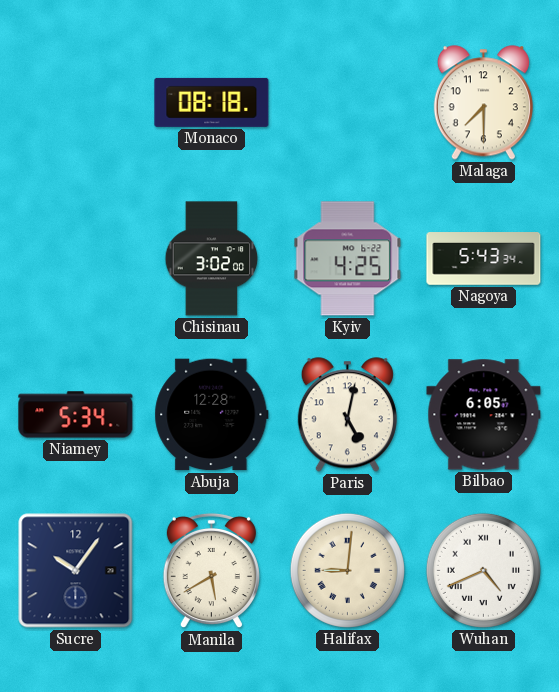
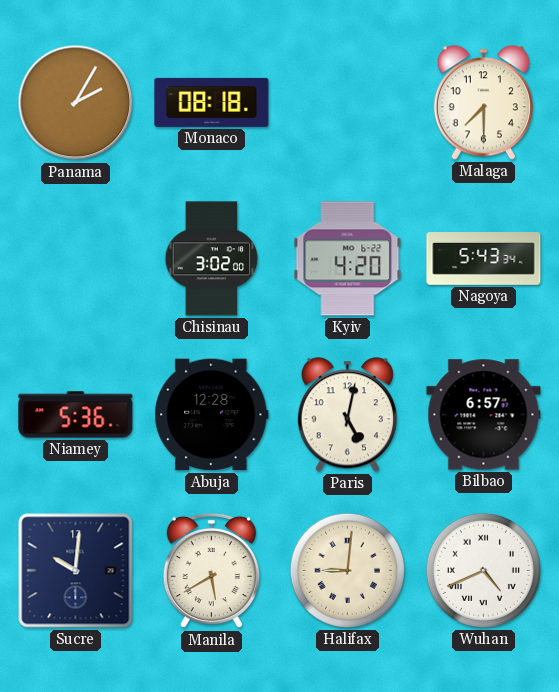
Panama: none -> 2:05 (76, 103)
Kyiv: 4:25 -> 4:20 (348, 259)
Niamey: 5:34 -> 5:36 (76, 415)
Bilbao: 6:05 -> 6:57 (484, 415)
Sucre: 10:06 -> 10:01 (76, 571)
